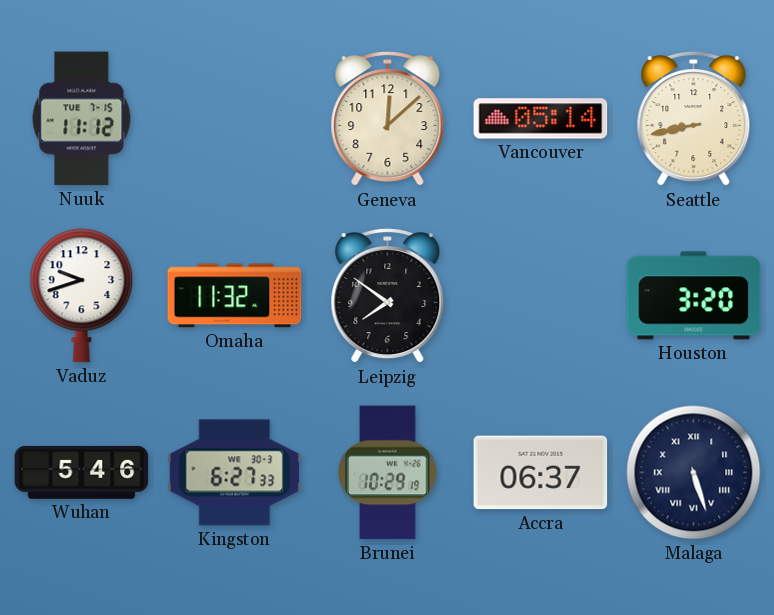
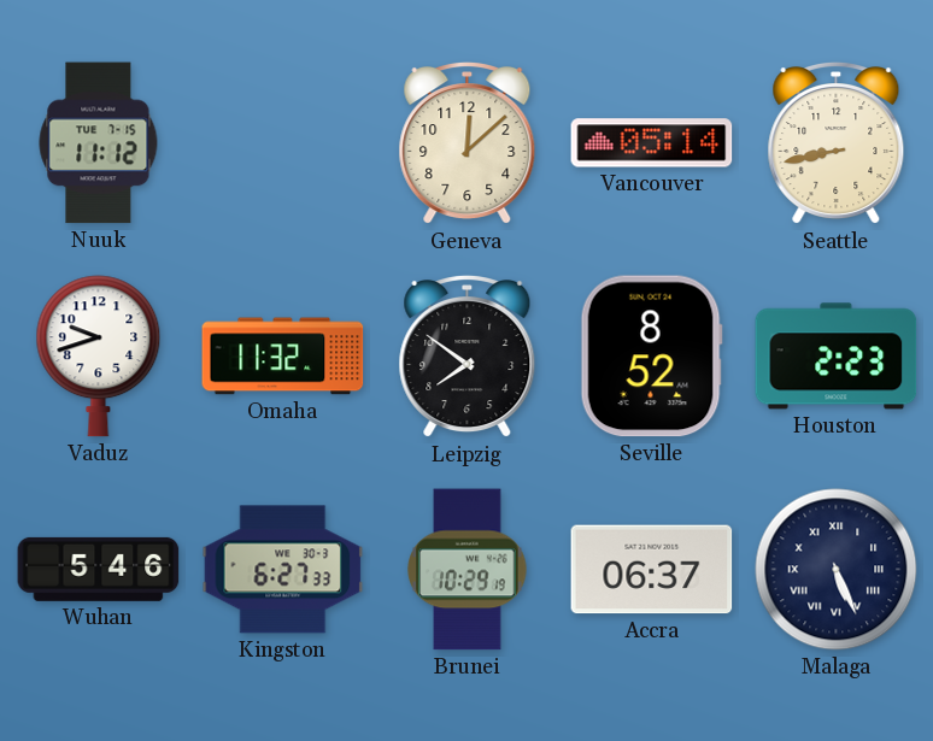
Seville: none -> 8:52 (651, 357)
Houston: 3:20 -> 2:23 (837, 357)
Malaga: 5:27 -> 5:26 (837, 570)
